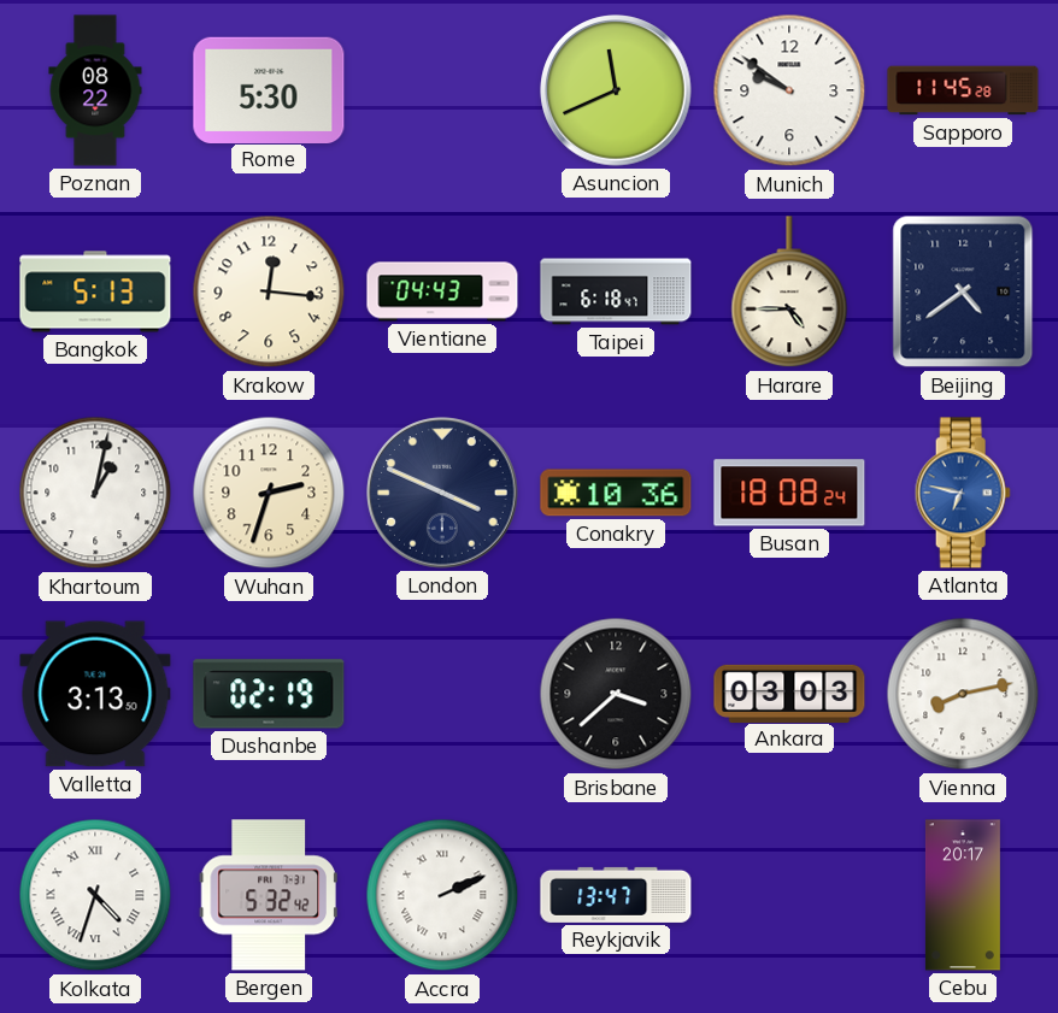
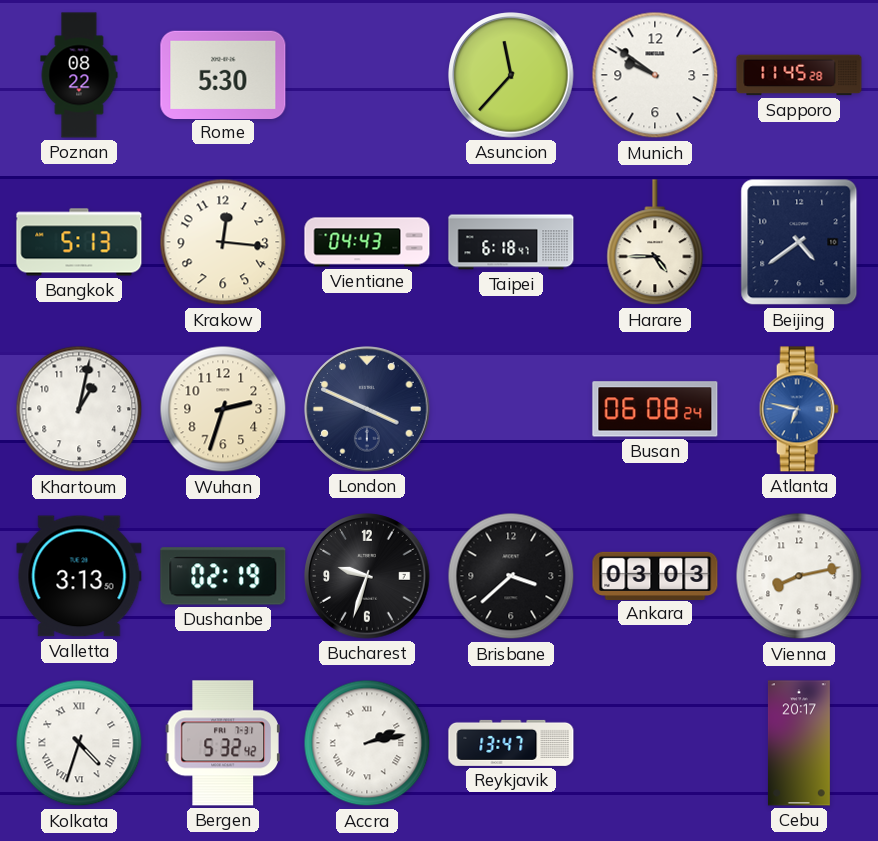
Asuncion: 11:41 -> 11:37 (511, 75)
Conakry: 10:36 -> none (616, 493)
Busan: 18:08 -> 06:08 (655, 409)
Bucharest: none -> 9:33 (367, 576)
Accra: 2:11 -> 2:13 (367, 743)
